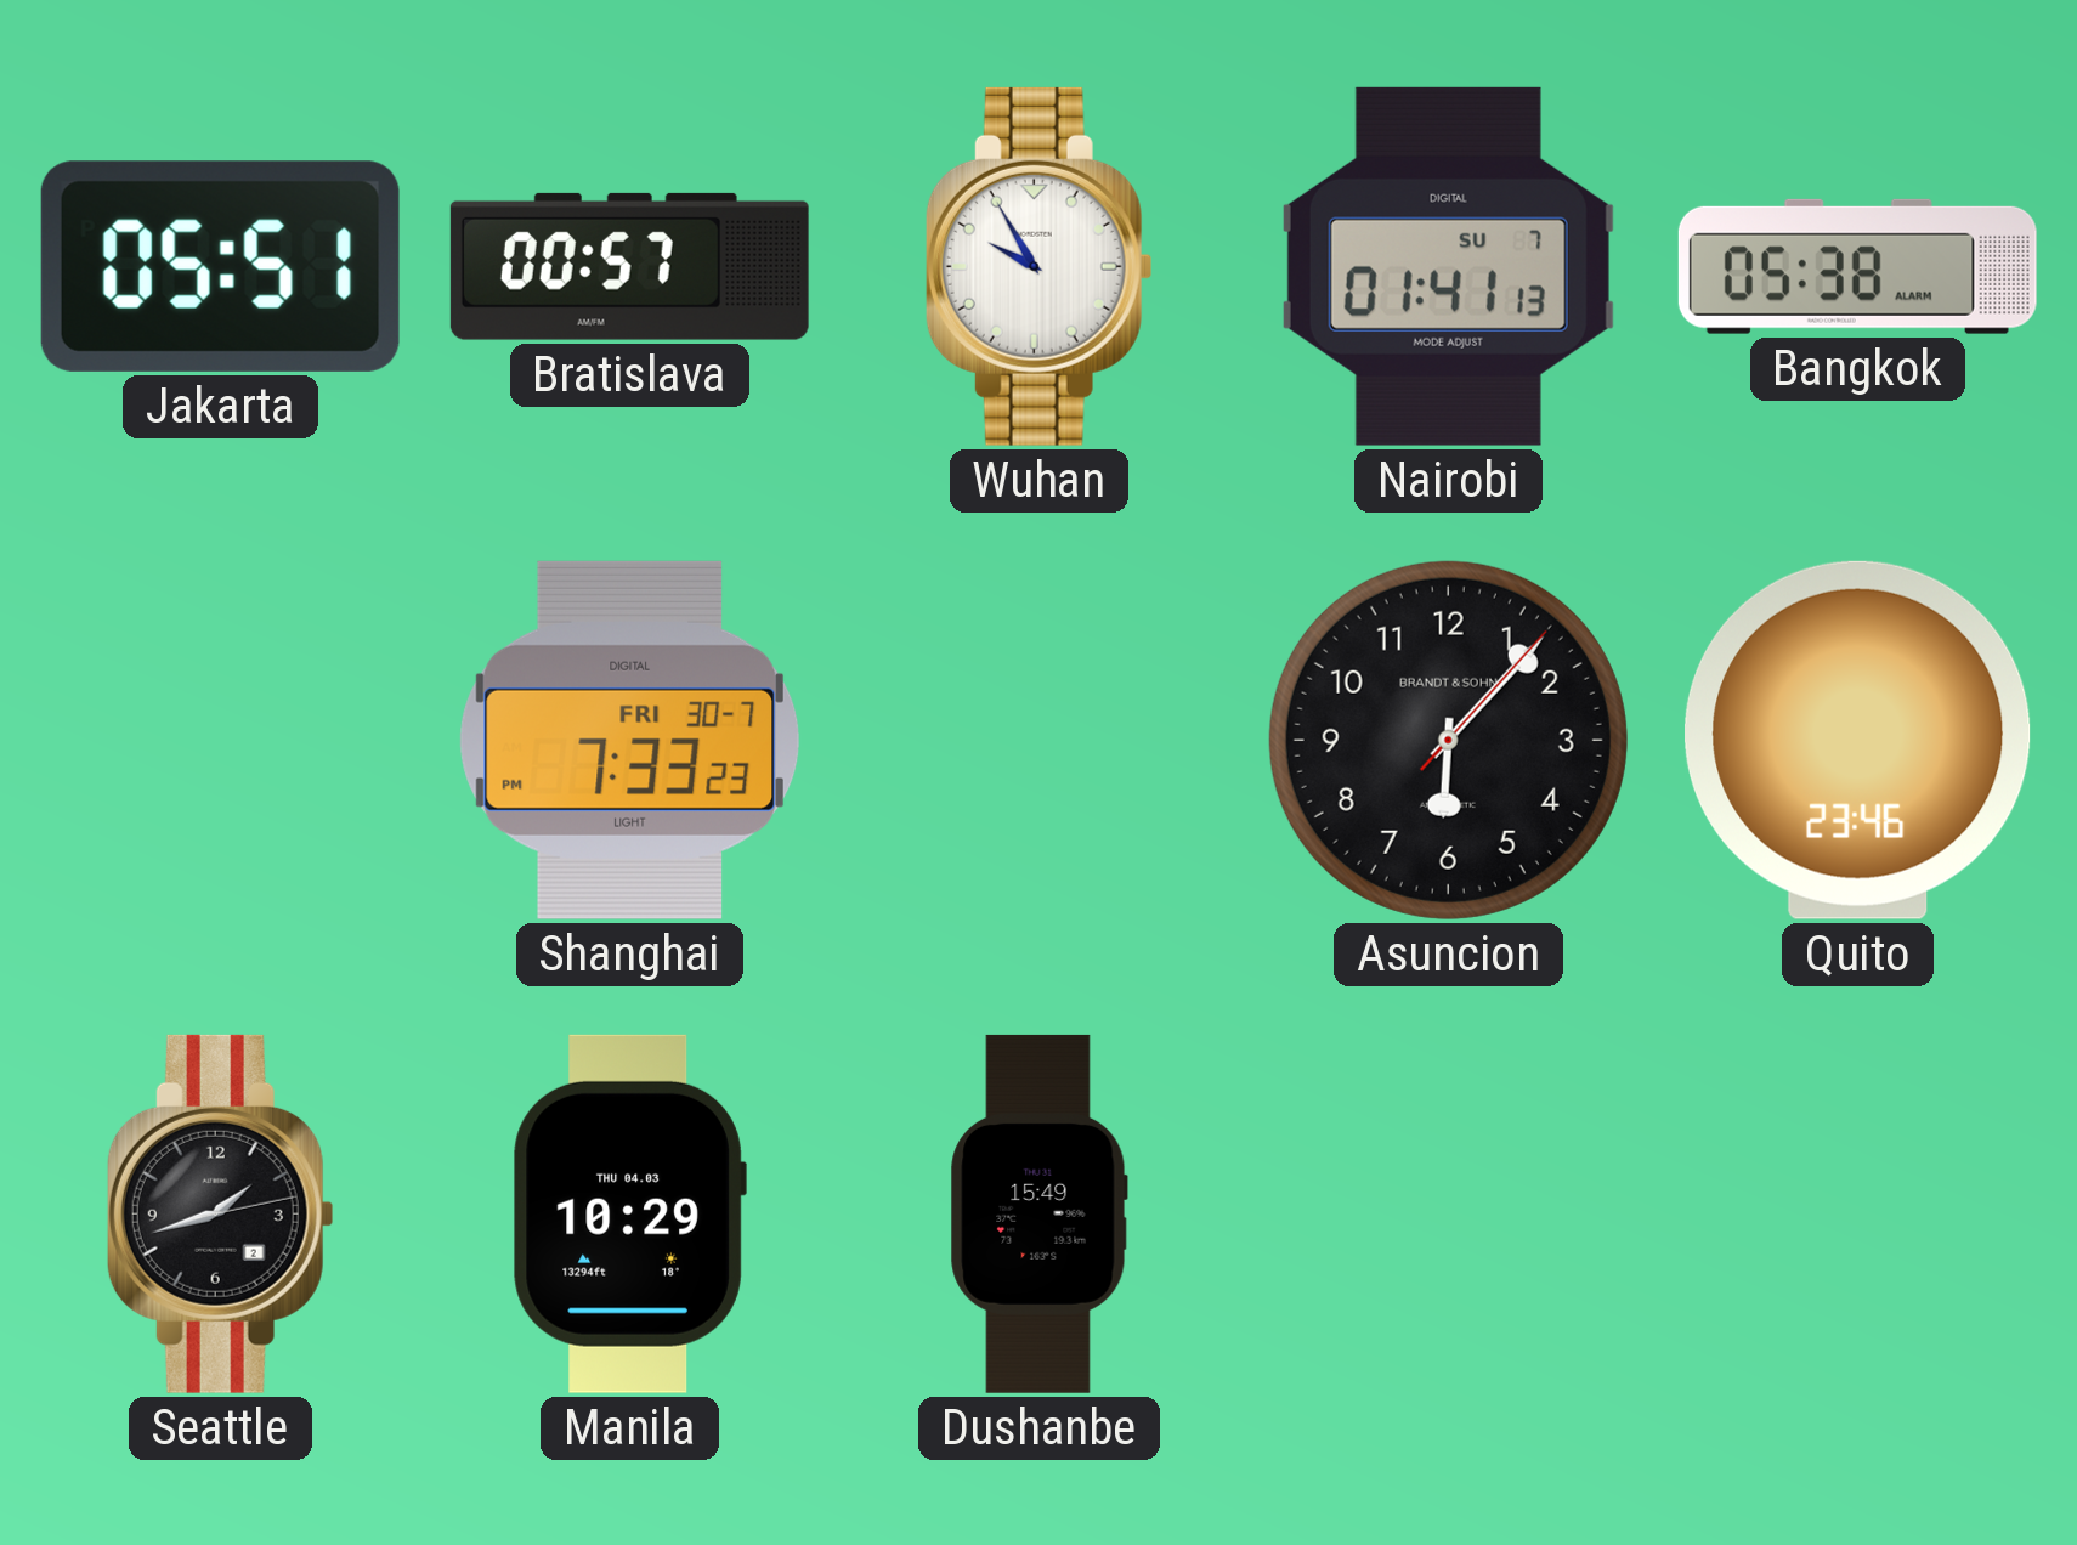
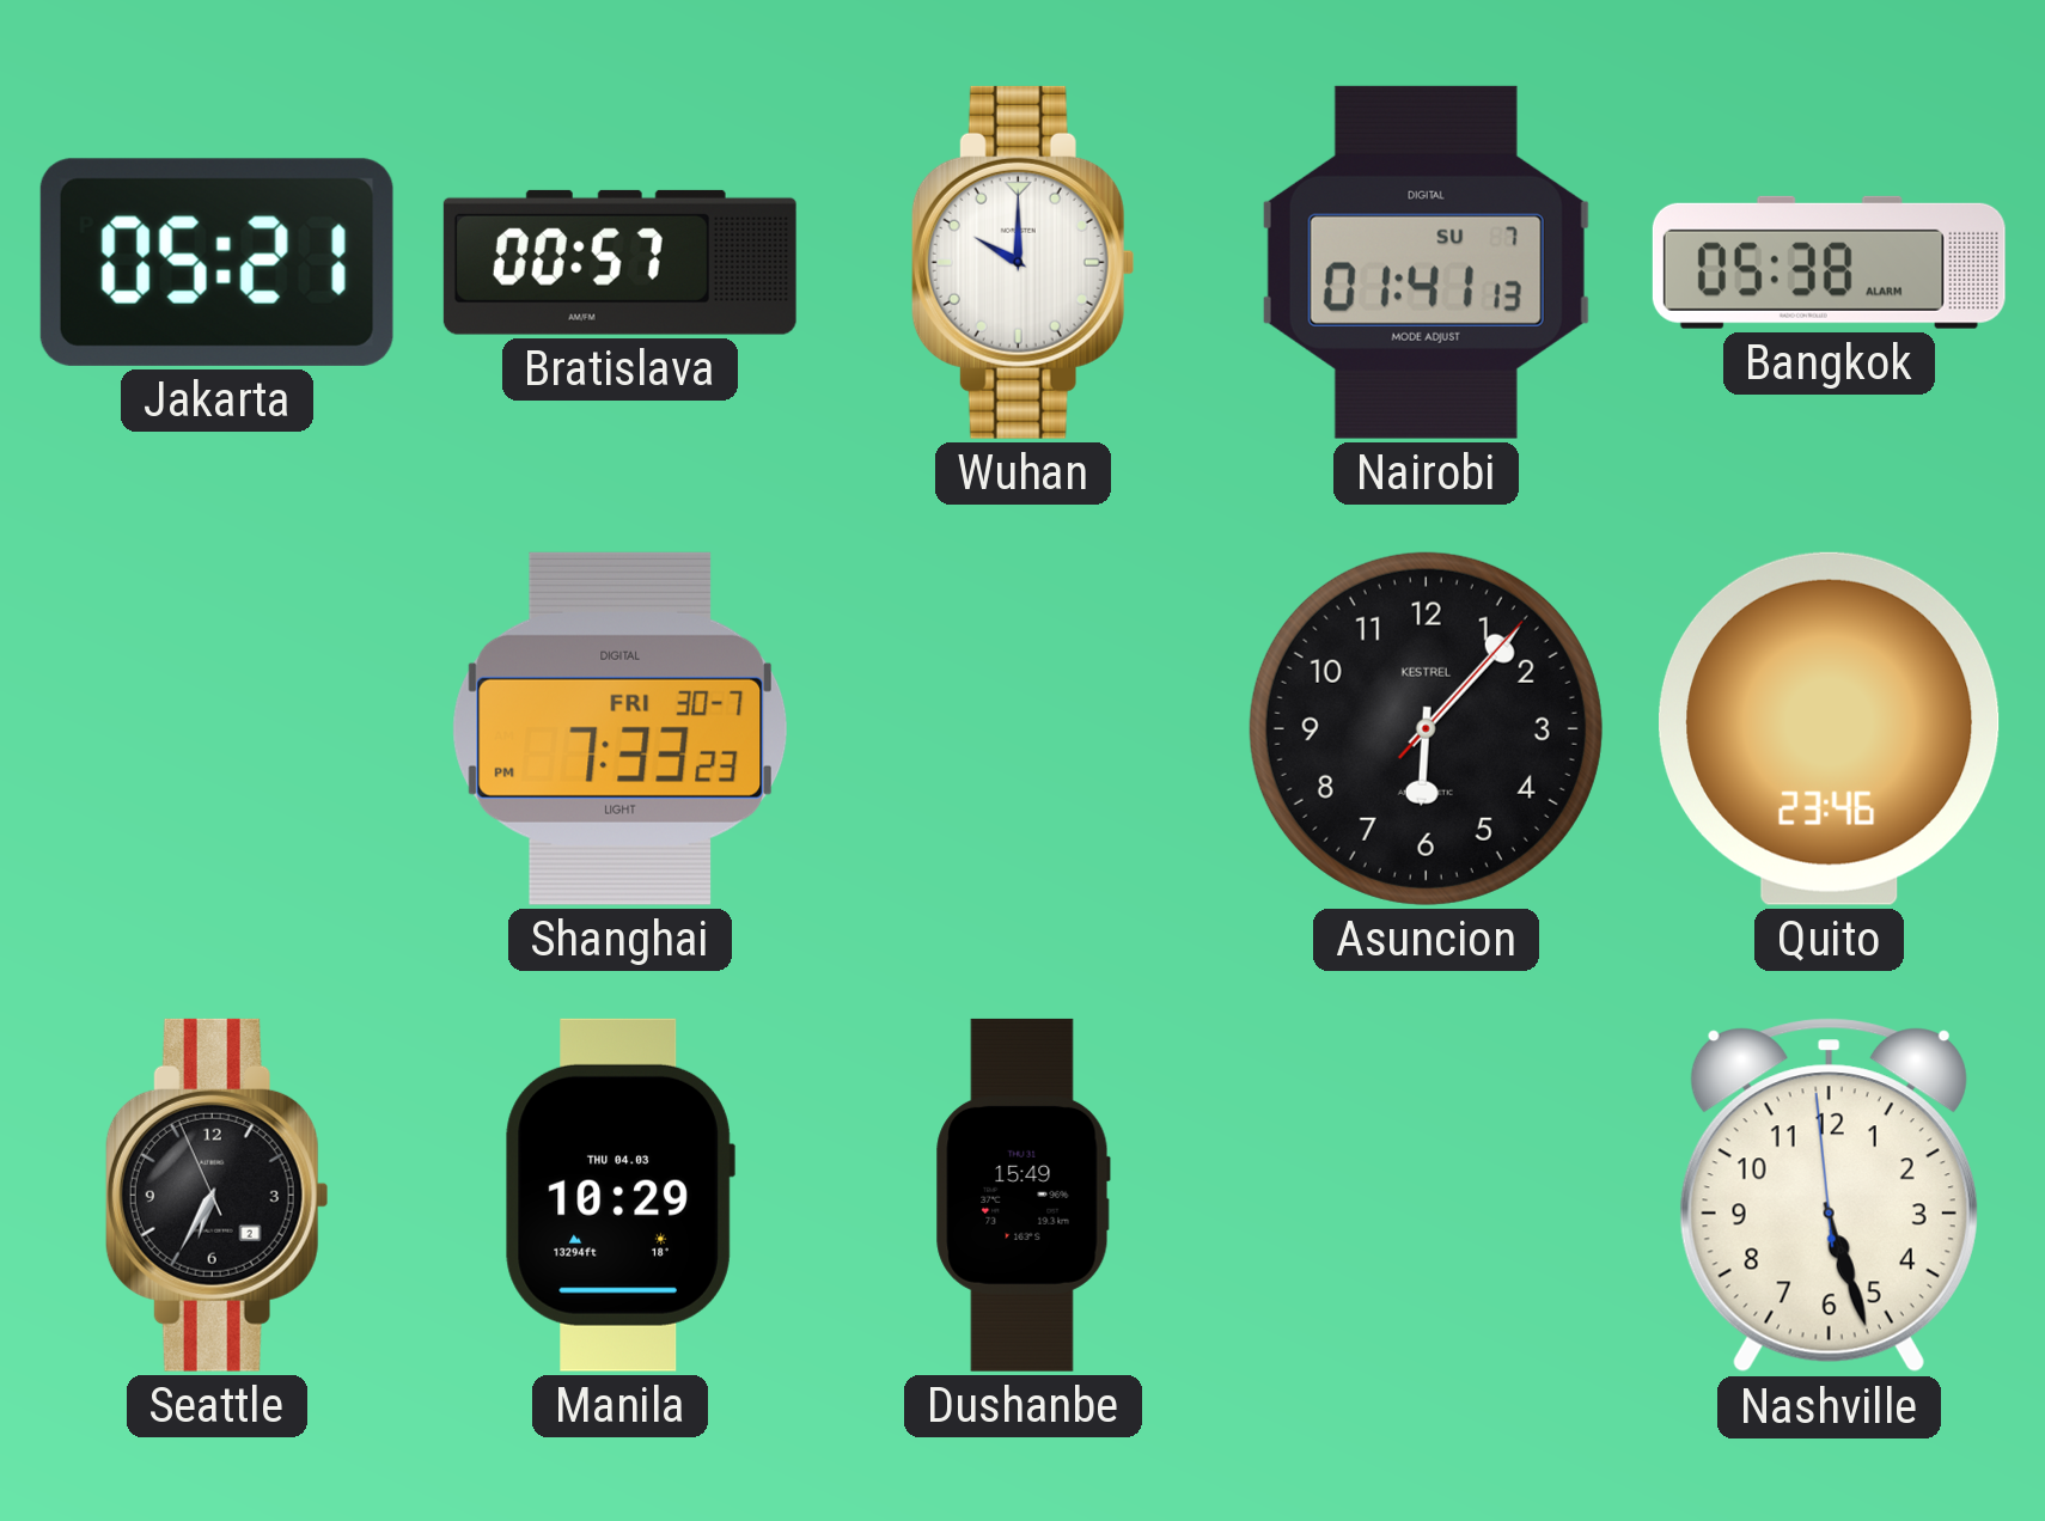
Jakarta: 05:51 -> 05:21 (216, 262)
Wuhan: 9:55 -> 10:00 (1022, 262)
Asuncion brand: BRANDT & SOHN -> KESTREL (1426, 728)
Seattle: 1:42 -> 6:34 (216, 1195)
Nashville: none -> 5:26 (1829, 1196)
